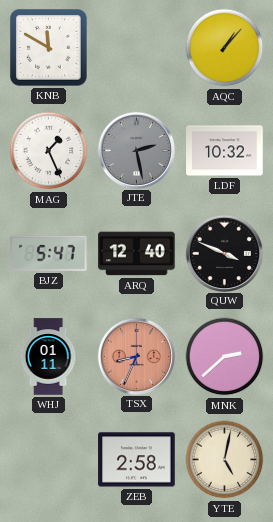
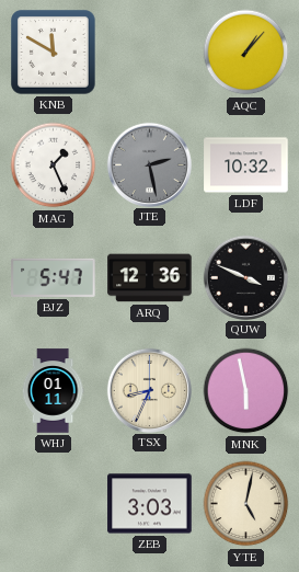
ARQ: 12:40 -> 12:36 (150, 278)
TSX dial: salmon -> cream (149, 390)
MNK: 2:38 -> 5:58 (246, 391)
ZEB: 2:58 -> 3:03 (150, 504)
